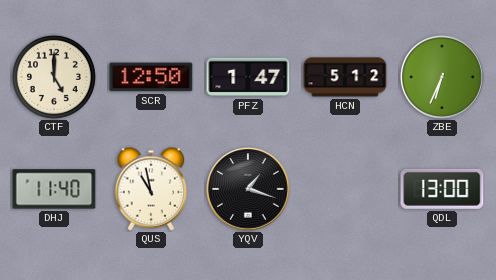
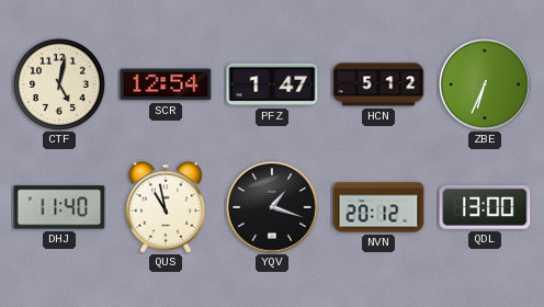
CTF: 5:00 -> 5:02 (59, 84)
SCR: 12:50 -> 12:54 (166, 84)
NVN: none -> 20:12 (378, 207)
